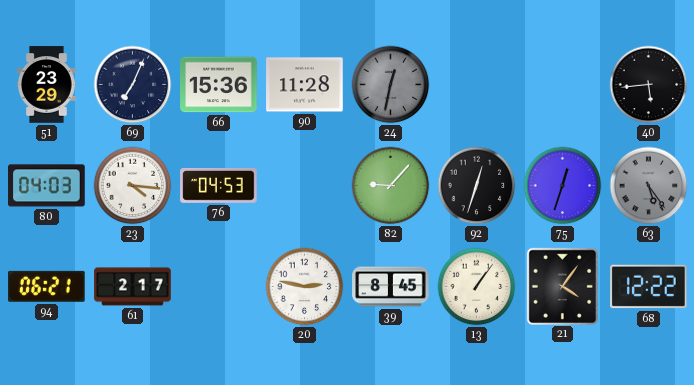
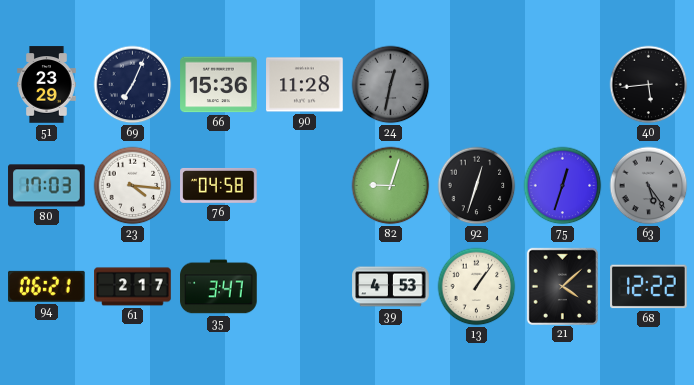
80: 04:03 -> 17:03 (47, 186)
76: 04:53 -> 04:58 (219, 185)
82: 9:07 -> 9:03 (391, 186)
35: none -> 3:47 (219, 287)
20: 2:47 -> none (305, 287)
39: 8:45 -> 4:53 (391, 287)
21: 4:06 -> 4:08 (562, 286)
